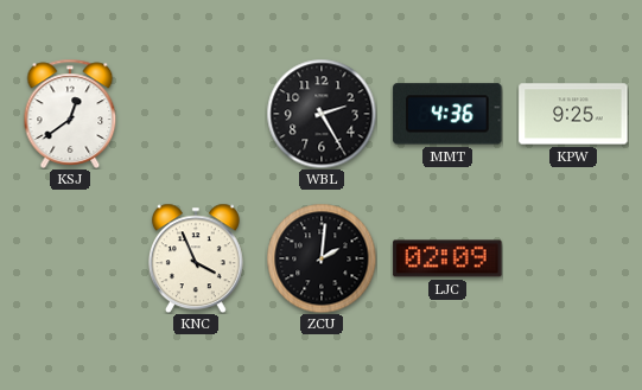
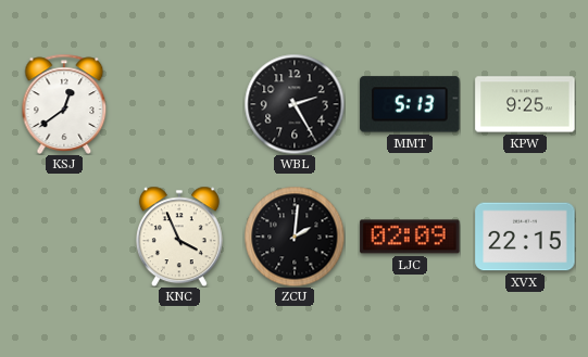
MMT: 4:36 -> 5:13 (410, 104)
XVX: none -> 22:15 (525, 237)
